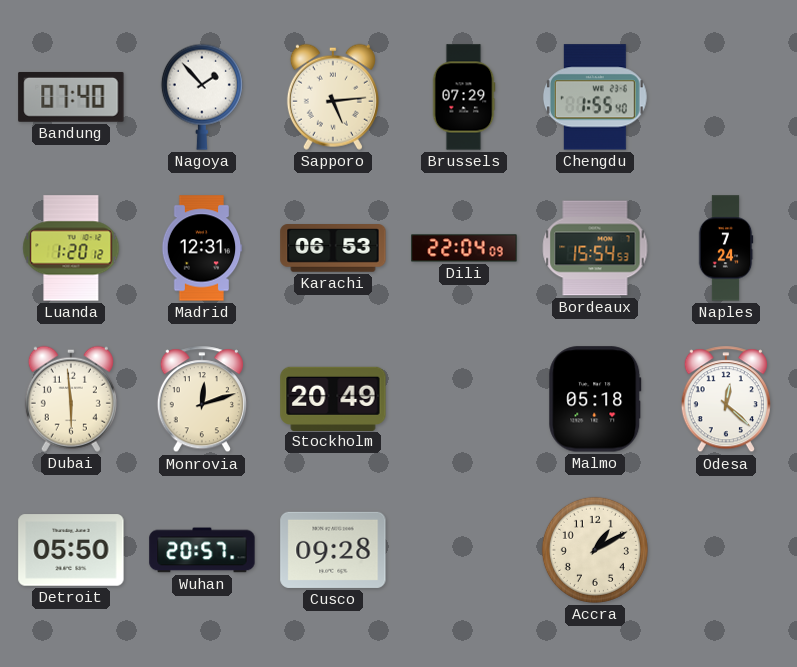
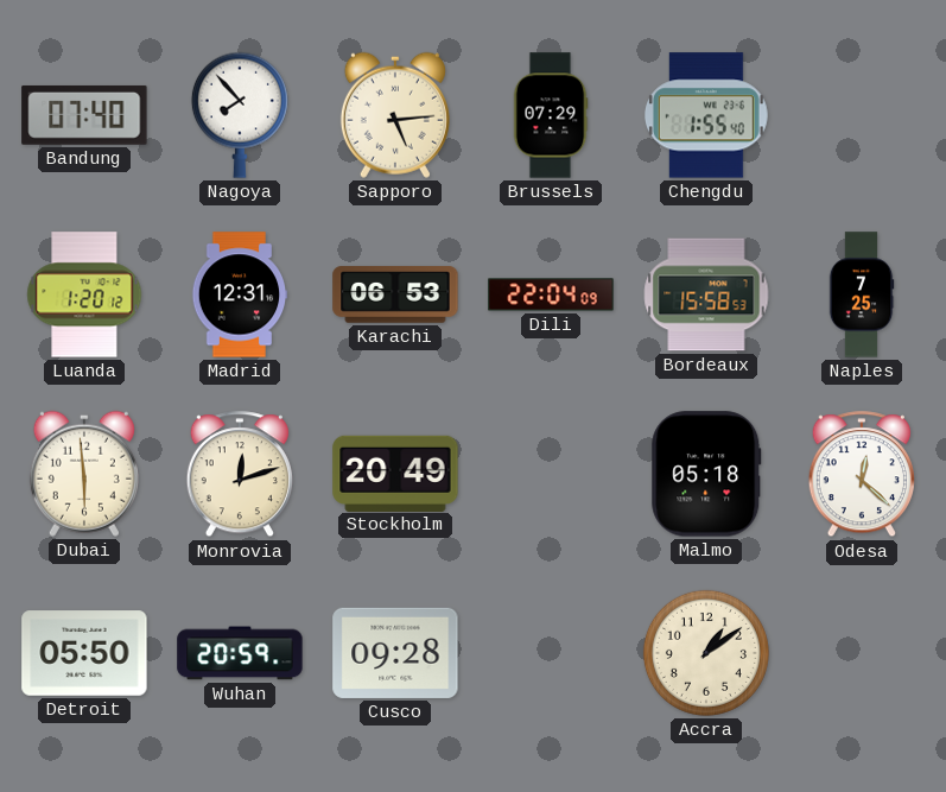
Nagoya: 1:53 -> 7:53 (240, 115)
Bordeaux: 15:54 -> 15:58 (706, 294)
Naples: 7:24 -> 7:25 (862, 294)
Wuhan: 20:57 -> 20:59 (240, 653)
Accra: 1:10 -> 1:09 (706, 653)
